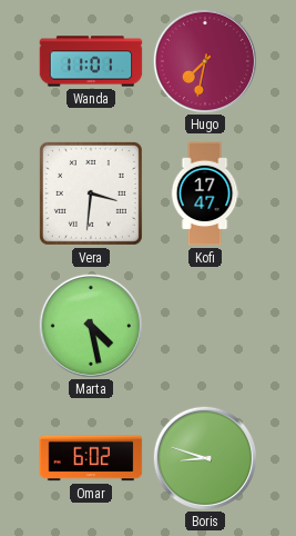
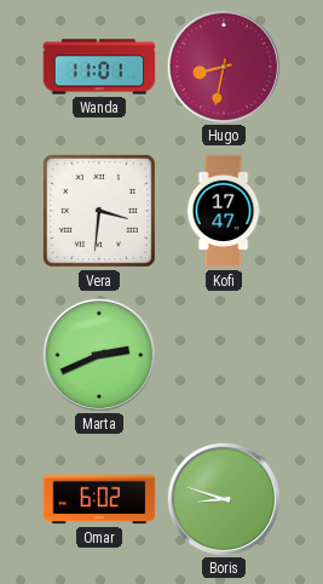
Hugo: 7:32 -> 8:32 (223, 65)
Marta: 4:28 -> 2:41 (98, 354)
